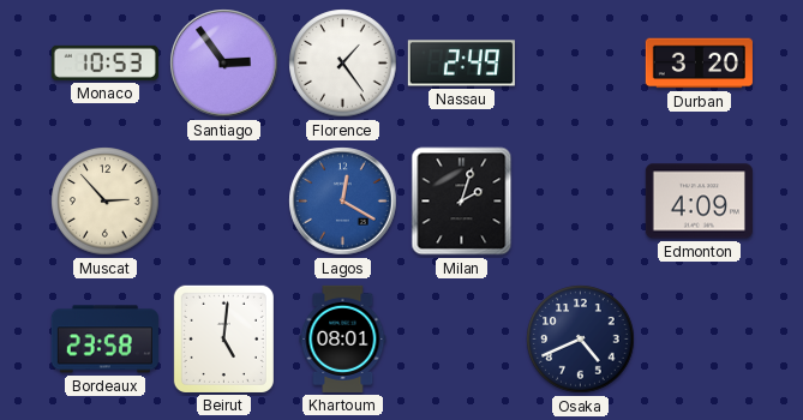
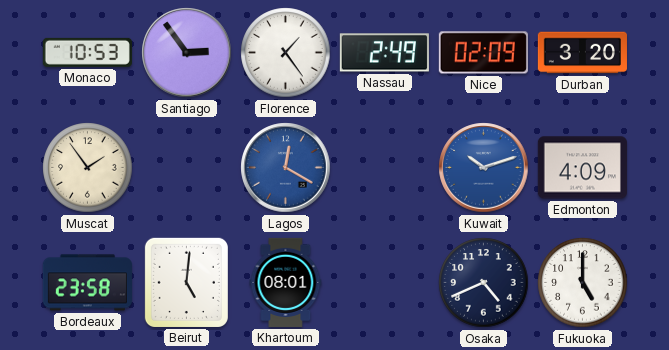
Nice: none -> 02:09 (483, 53)
Muscat: 2:53 -> 1:54 (88, 168)
Milan: 2:03 -> none (462, 202)
Kuwait: none -> 10:12 (484, 168)
Fukuoka: none -> 5:00 (583, 283)
